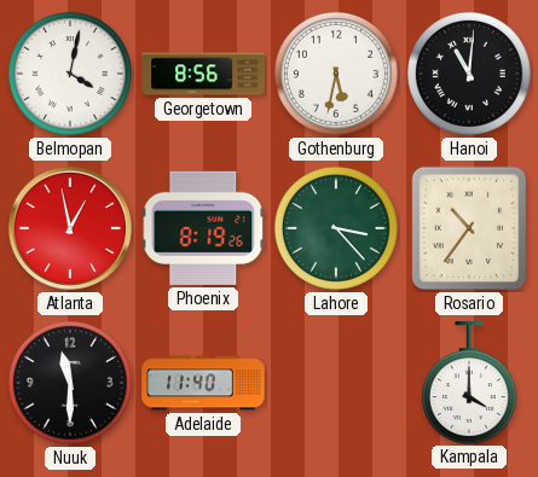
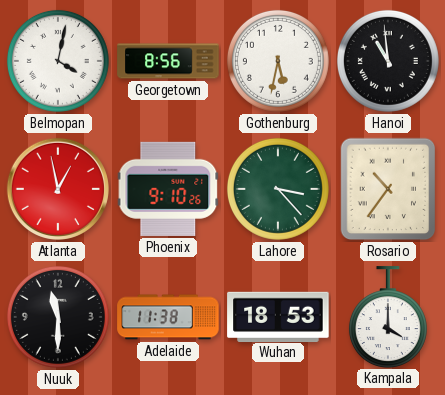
Hanoi: 11:01 -> 10:59 (388, 61)
Phoenix: 8:19 -> 9:10 (168, 189)
Adelaide: 11:40 -> 11:38 (168, 317)
Wuhan: none -> 18:53 (278, 316)
